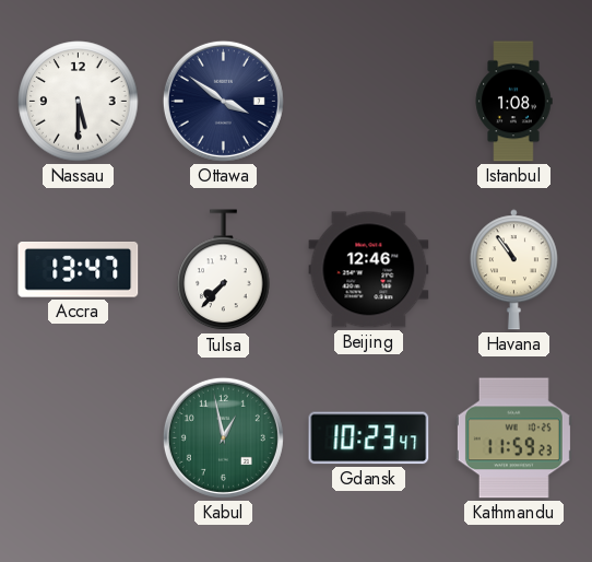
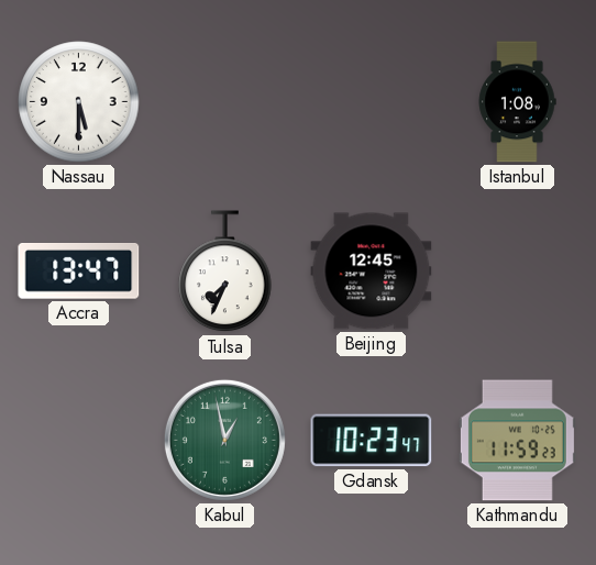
Ottawa: 3:51 -> none (223, 101)
Tulsa: 7:37 -> 7:34 (225, 272)
Beijing: 12:46 -> 12:45 (372, 272)
Havana: 10:54 -> none (513, 270)
